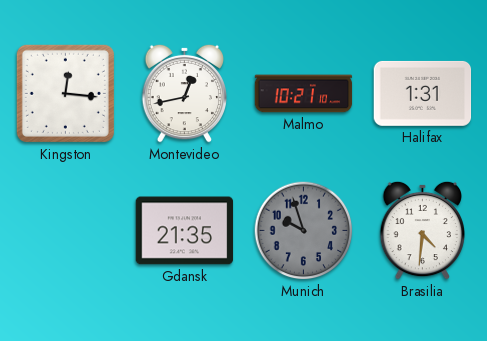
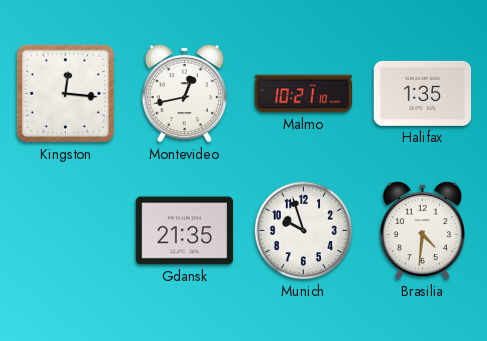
Halifax: 1:31 -> 1:35 (423, 93)
Munich dial: grey -> white (304, 231)
